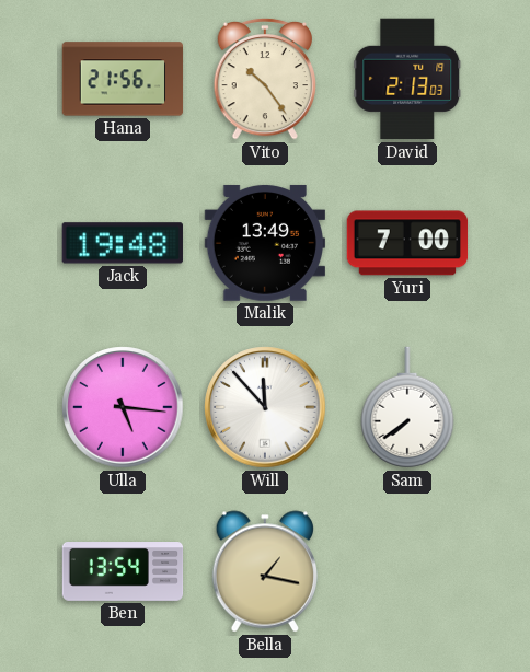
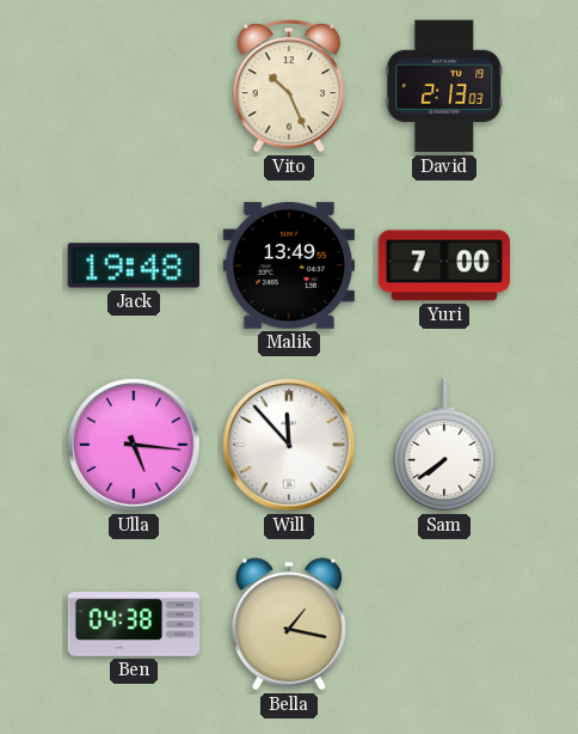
Hana: 21:56 -> none (123, 79)
Vito: 10:24 -> 10:26 (289, 86)
Ben: 13:54 -> 04:38 (134, 625)
